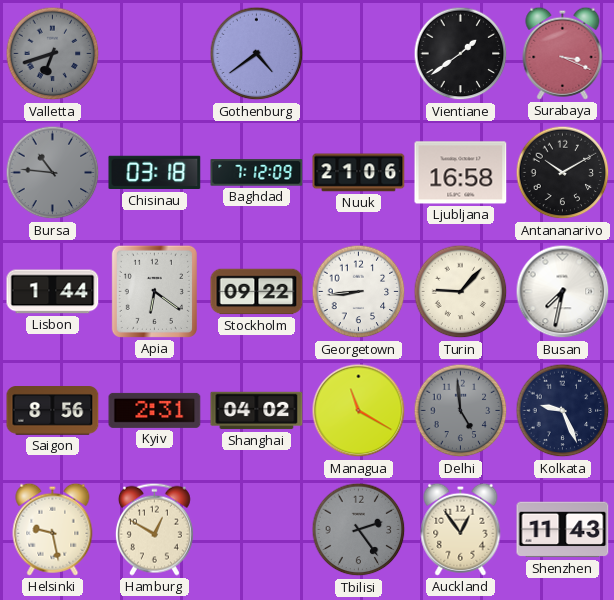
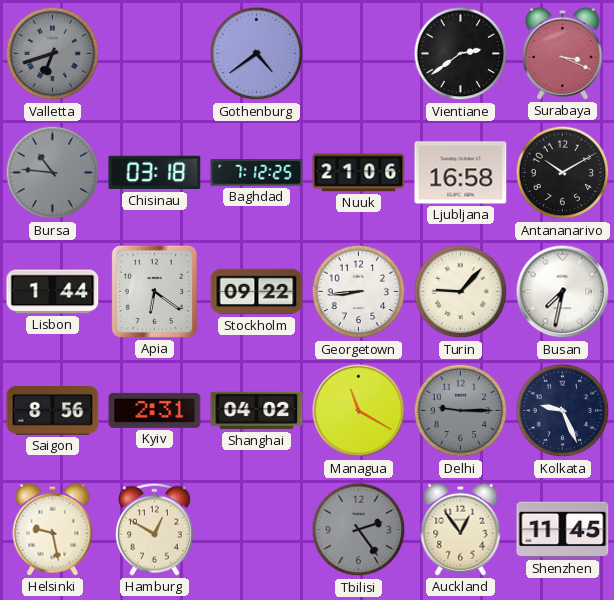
Vientiane: 1:39 -> 2:39 (461, 54)
Baghdad: 7:12:09 -> 7:12:25 (257, 173)
Delhi: 4:59 -> 9:15 (461, 411)
Shenzhen: 11:43 -> 11:45 (563, 530)
